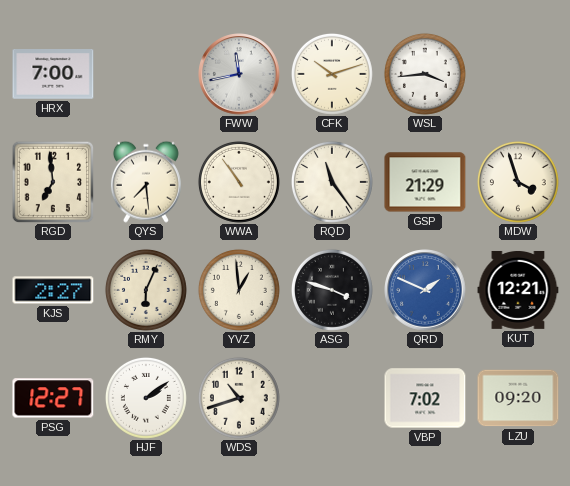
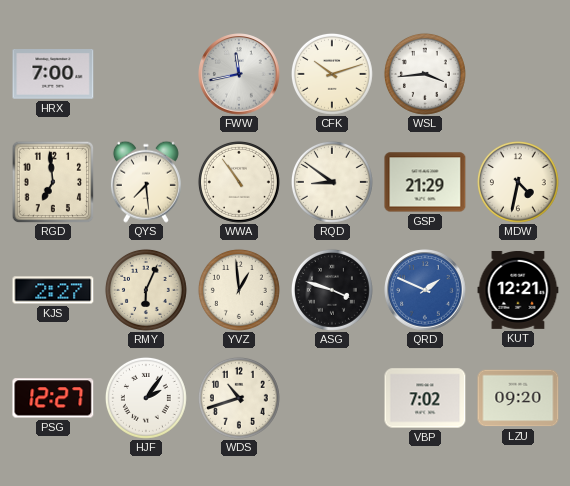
RQD: 11:24 -> 8:51 (332, 182)
MDW: 3:57 -> 4:32 (518, 182)
HJF: 2:09 -> 2:06 (146, 398)
